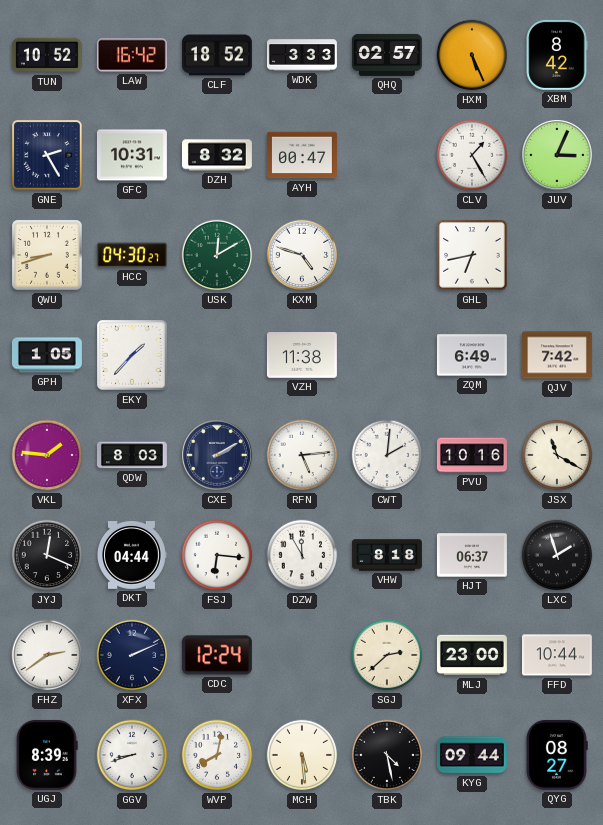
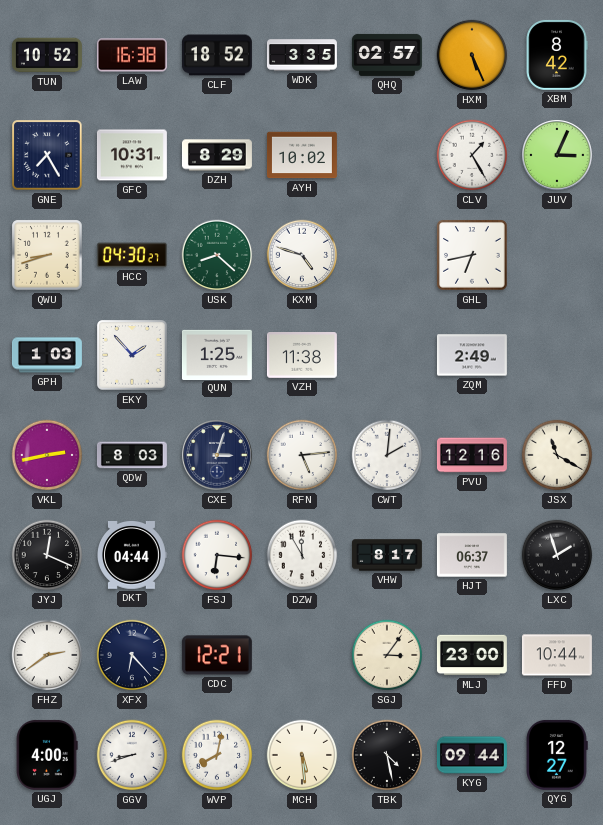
LAW: 16:42 -> 16:38 (132, 55)
WDK: 3:33 -> 3:35 (302, 55)
GNE: 2:25 -> 7:25 (47, 155)
DZH: 8:32 -> 8:29 (217, 155)
AYH: 00:47 -> 10:02 (302, 155)
USK: 12:10 -> 8:22 (217, 255)
GPH: 1:05 -> 1:03 (47, 355)
EKY: 1:37 -> 1:53 (132, 355)
QUN: none -> 1:25 (217, 354)
ZQM: 6:49 -> 2:49 (472, 355)
QJV: 7:42 -> none (557, 355)
VKL: 1:46 -> 2:43 (47, 455)
CXE: 2:10 -> 3:03 (218, 456)
PVU: 10:16 -> 12:16 (472, 455)
VHW: 8:18 -> 8:17 (387, 555)
XFX: 2:11 -> 6:23 (132, 655)
CDC: 12:24 -> 12:21 (217, 655)
SGJ: 2:38 -> 3:06 (387, 655)
UGJ: 8:39 -> 4:00 (47, 755)
QYG: 08:27 -> 12:27 (557, 755)
